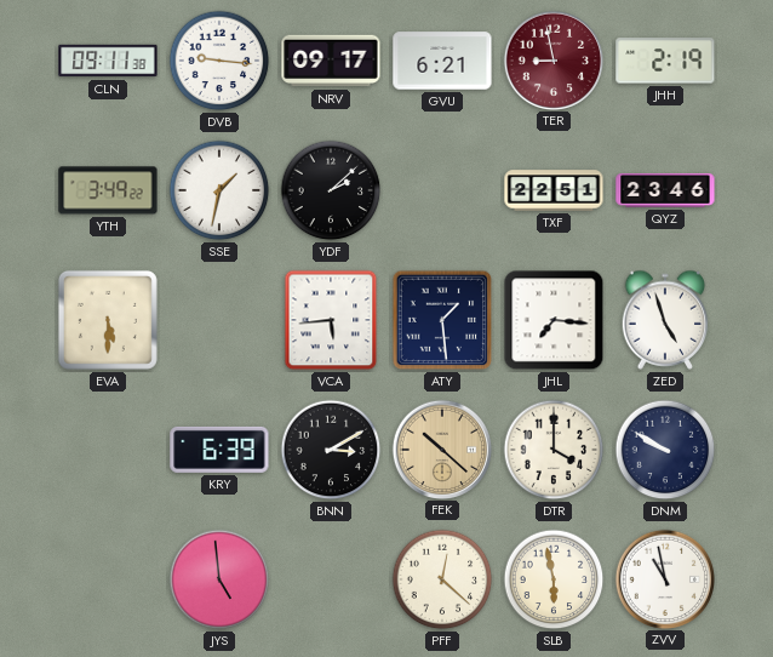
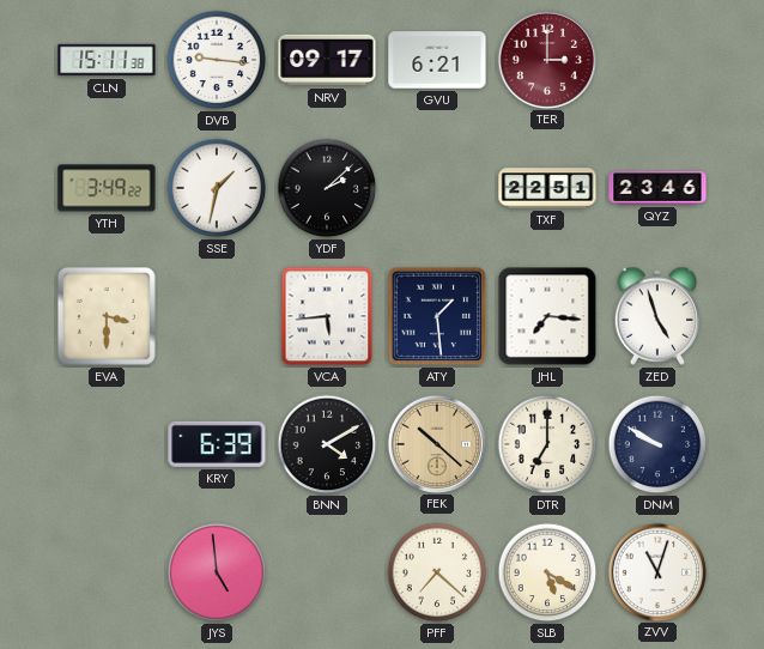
CLN: 09:11 -> 15:11 (107, 60)
TER: 8:58 -> 3:00 (546, 59)
JHH: 2:19 -> none (665, 61)
EVA: 5:30 -> 3:30 (107, 316)
BNN: 3:10 -> 4:10 (327, 444)
DTR: 4:00 -> 7:00 (547, 444)
PFF: 12:22 -> 7:22 (437, 572)
SLB: 5:58 -> 5:20 (547, 572)
ZVV: 10:58 -> 11:03 (656, 571)
